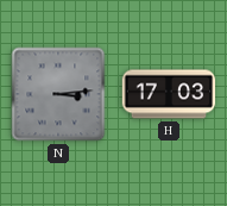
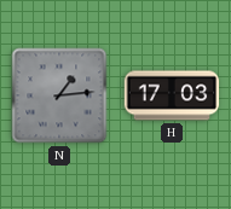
N: 3:14 -> 1:14 (59, 95)
